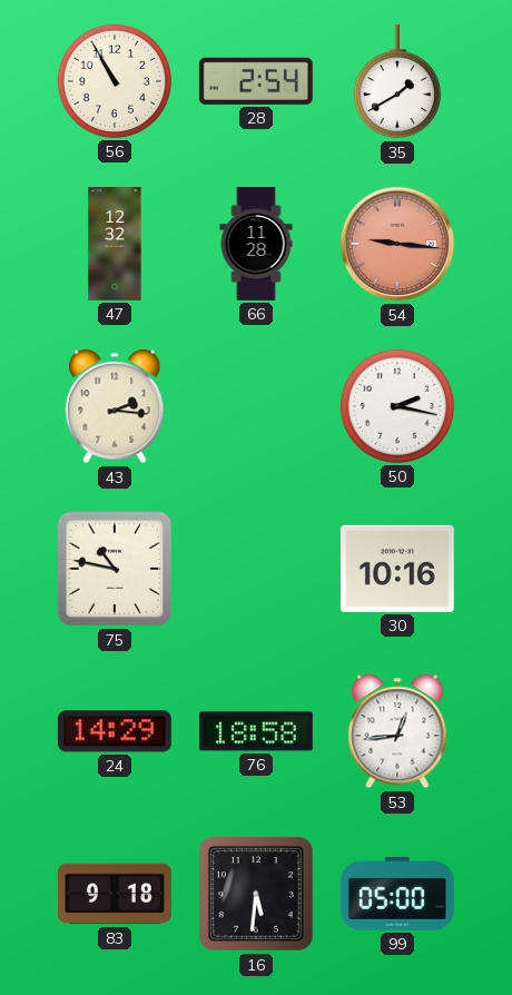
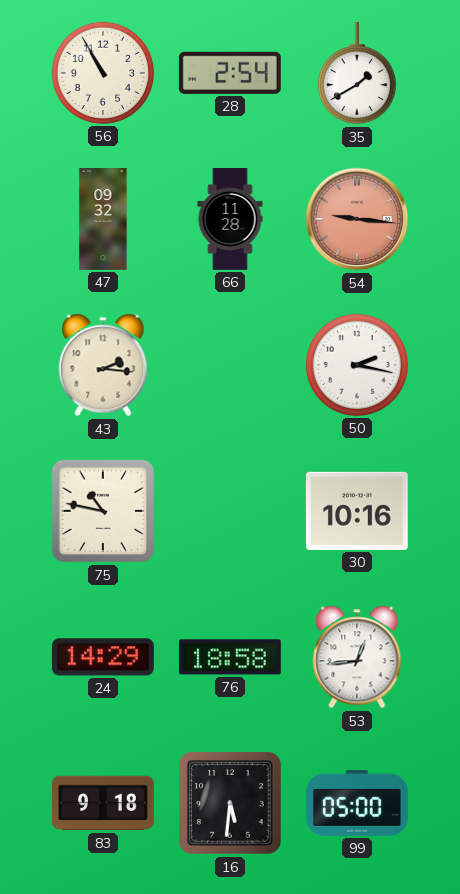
47: 12:32 -> 09:32 (103, 220)
